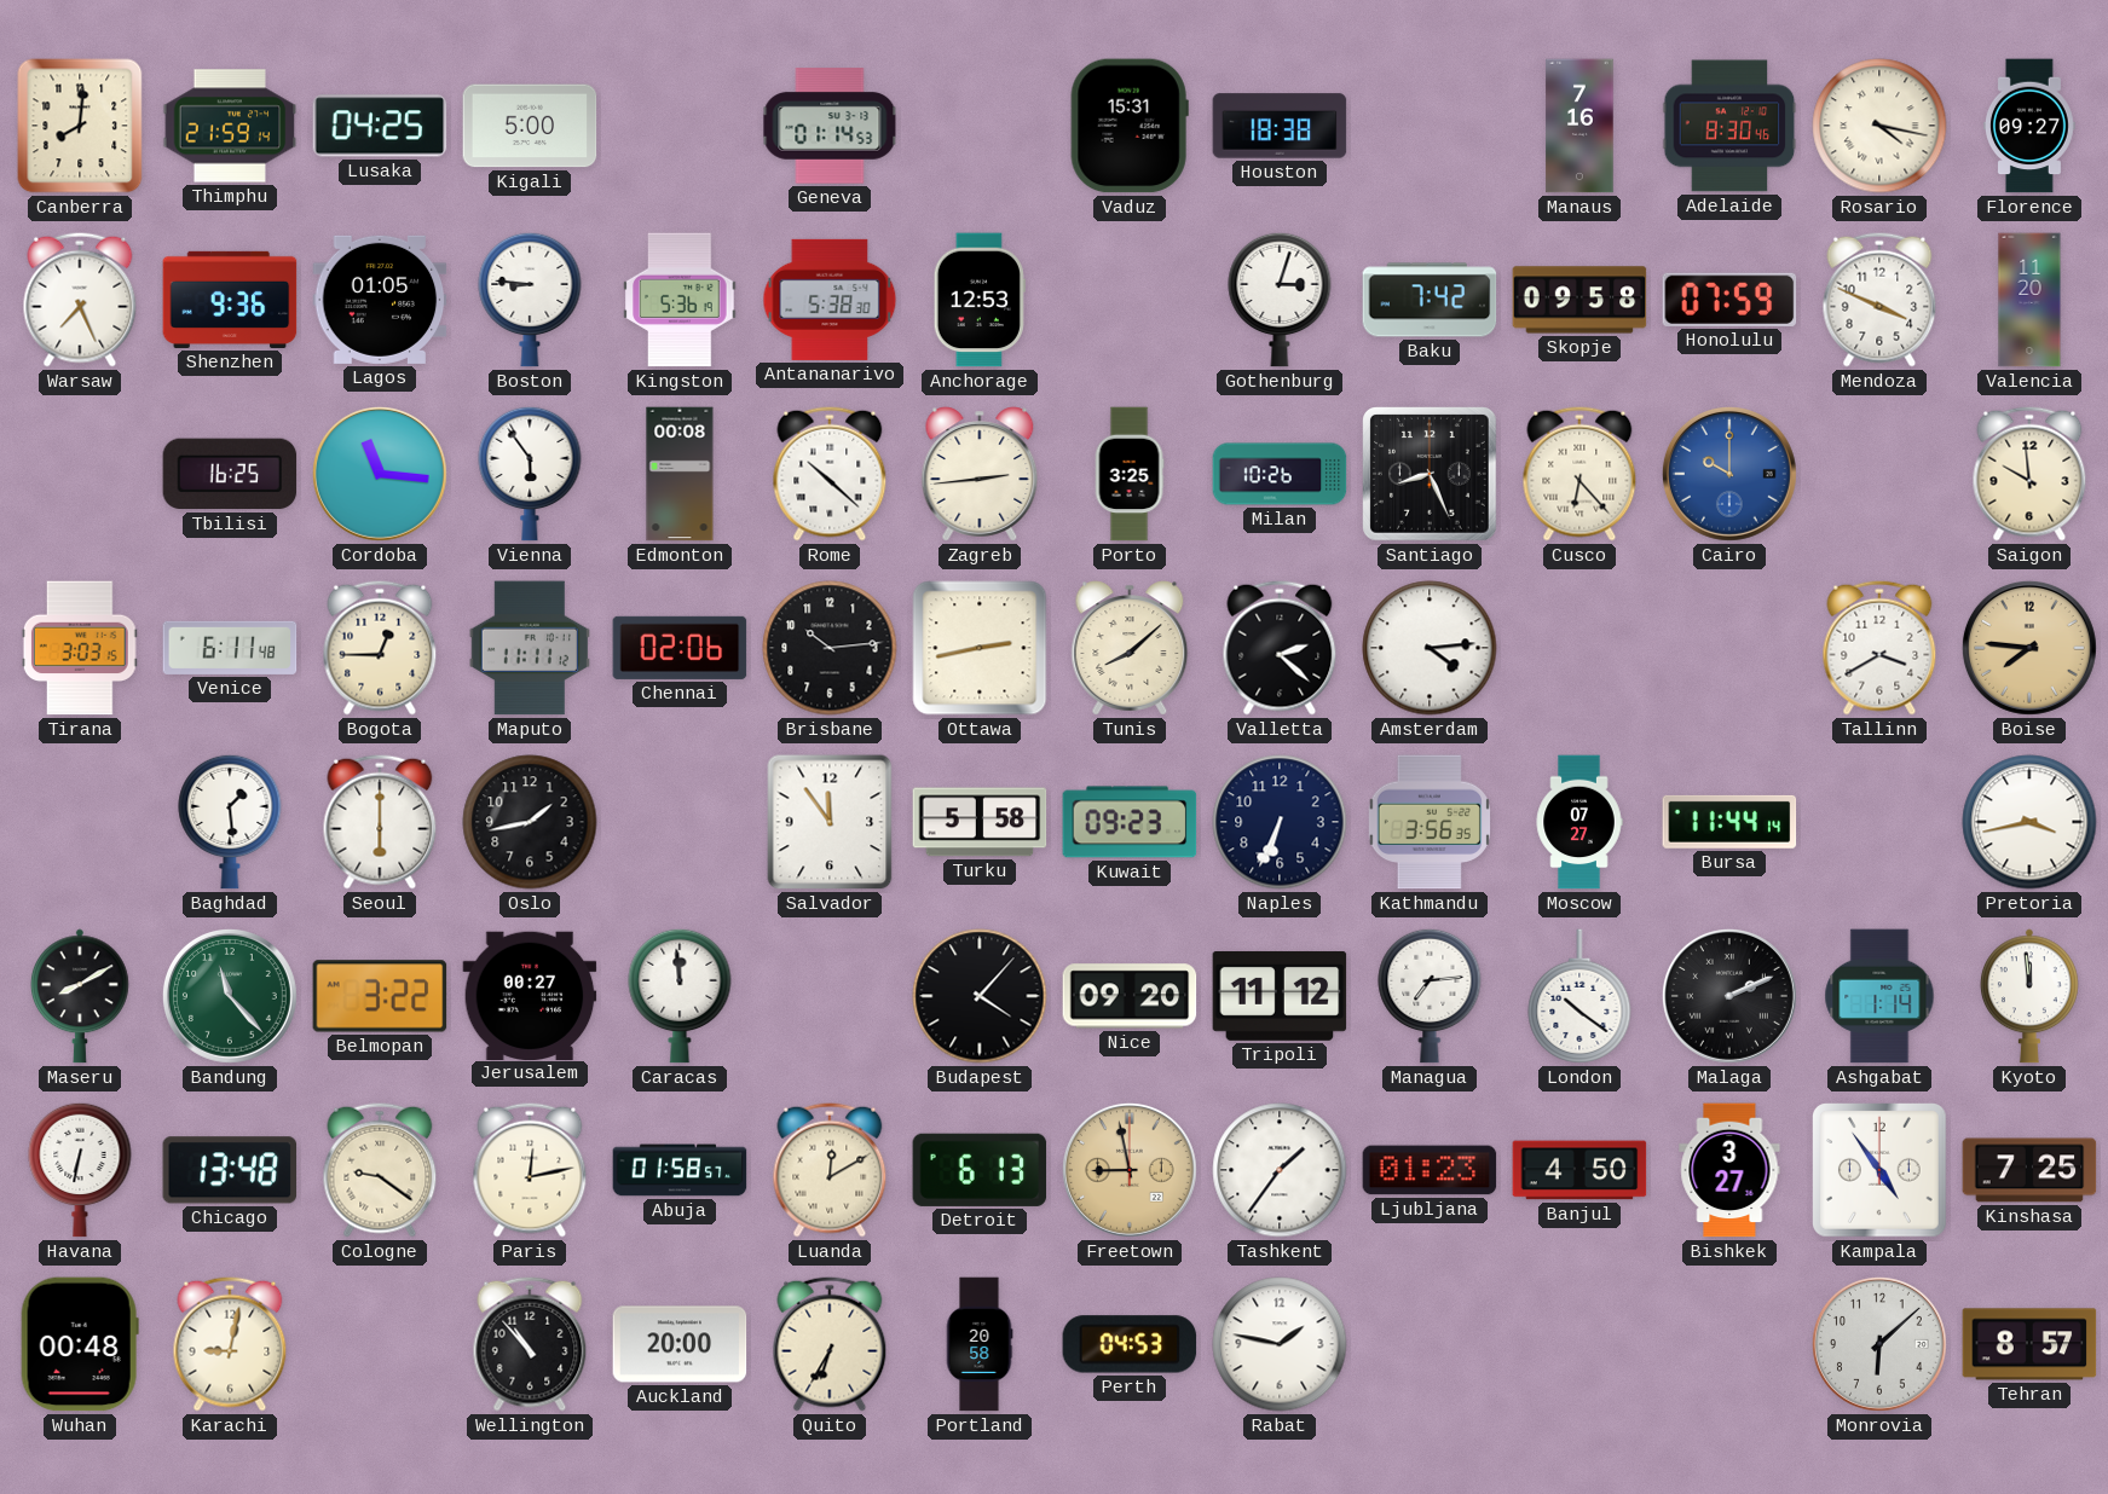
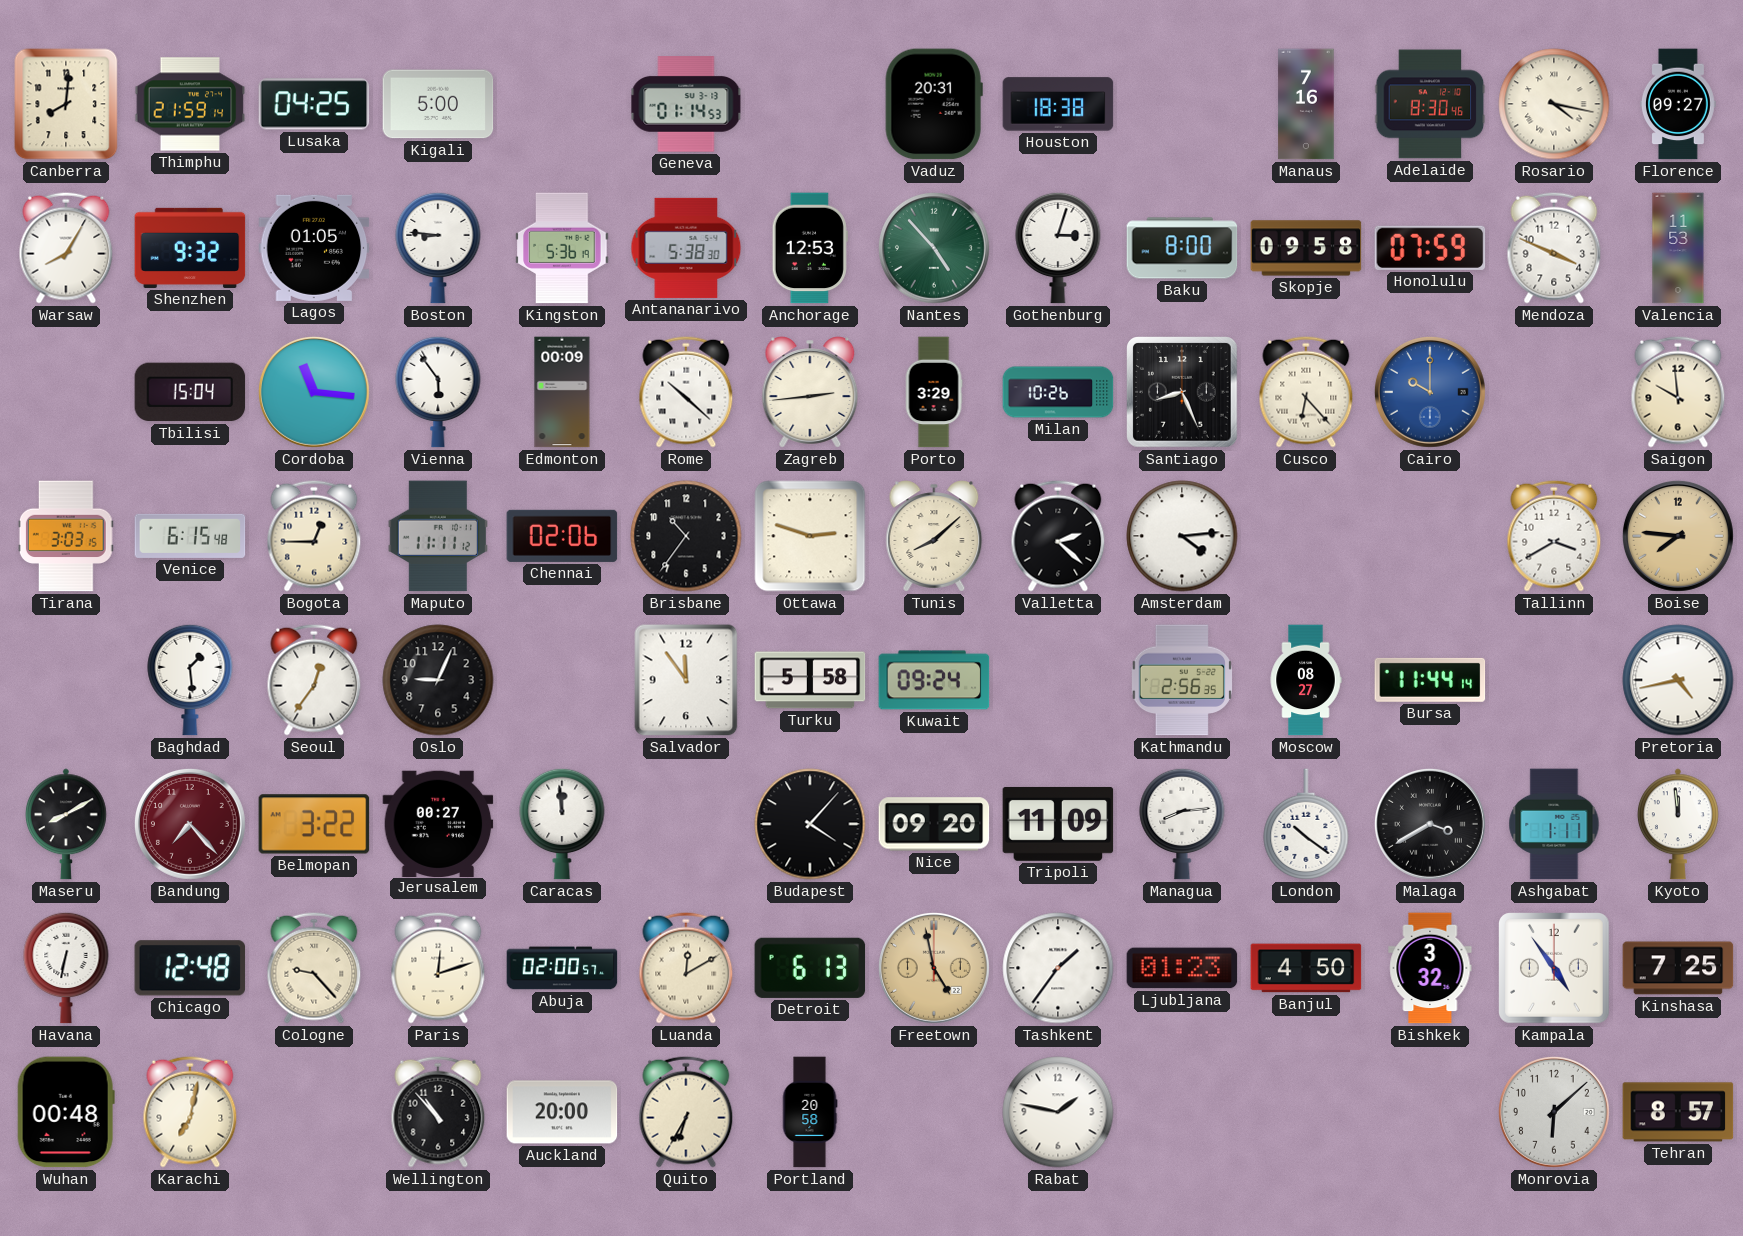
Vaduz: 15:31 -> 20:31 (934, 104)
Warsaw: 7:26 -> 8:05 (66, 248)
Shenzhen: 9:36 -> 9:32 (190, 248)
Nantes: none -> 4:53 (934, 248)
Baku: 7:42 -> 8:00 (1182, 248)
Valencia: 11:20 -> 11:53 (1678, 248)
Tbilisi: 16:25 -> 15:04 (190, 392)
Edmonton: 00:08 -> 00:09 (562, 392)
Porto: 3:25 -> 3:29 (934, 392)
Venice: 6:11 -> 6:15 (190, 536)
Brisbane: 10:14 -> 10:36 (686, 536)
Ottawa: 2:43 -> 2:48 (810, 536)
Seoul: 6:00 -> 12:36 (314, 680)
Oslo: 1:43 -> 9:04 (438, 680)
Kuwait: 09:23 -> 09:24 (934, 680)
Naples: 6:34 -> none (1280, 822)
Kathmandu: 3:56 -> 2:56 (1182, 680)
Moscow: 07:27 -> 08:27 (1306, 680)
Pretoria: 3:43 -> 4:43 (1678, 680)
Bandung: 11:23 -> 7:23 (190, 824)
Bandung dial: green -> burgundy (190, 824)
Tripoli: 11:12 -> 11:09 (1058, 824)
Managua: 7:14 -> 8:14 (1182, 824)
Malaga: 2:11 -> 3:40 (1430, 824)
Ashgabat: 1:14 -> 1:11 (1554, 824)
Chicago: 13:48 -> 12:48 (190, 968)
Cologne: 9:21 -> 9:23 (314, 968)
Paris: 12:13 -> 12:12 (438, 968)
Abuja: 01:58 -> 02:00 (562, 968)
Freetown: 8:58 -> 4:58 (934, 968)
Bishkek: 3:27 -> 3:32 (1430, 968)
Karachi: 9:02 -> 7:02 (190, 1112)
Perth: 04:53 -> none (1130, 1344)
